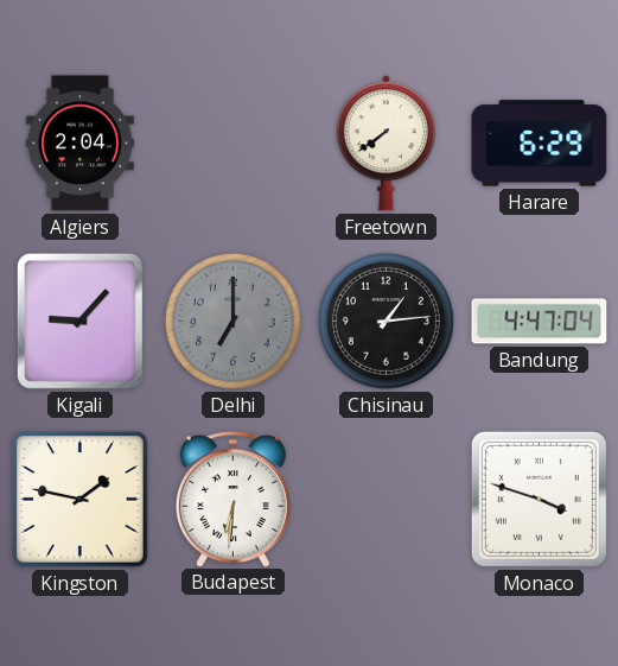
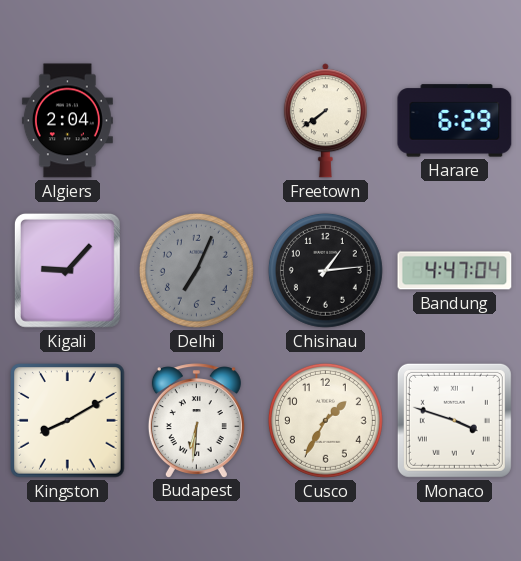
Delhi: 7:00 -> 7:04 (196, 270)
Kingston: 1:47 -> 8:10 (68, 421)
Cusco: none -> 1:35 (325, 420)
